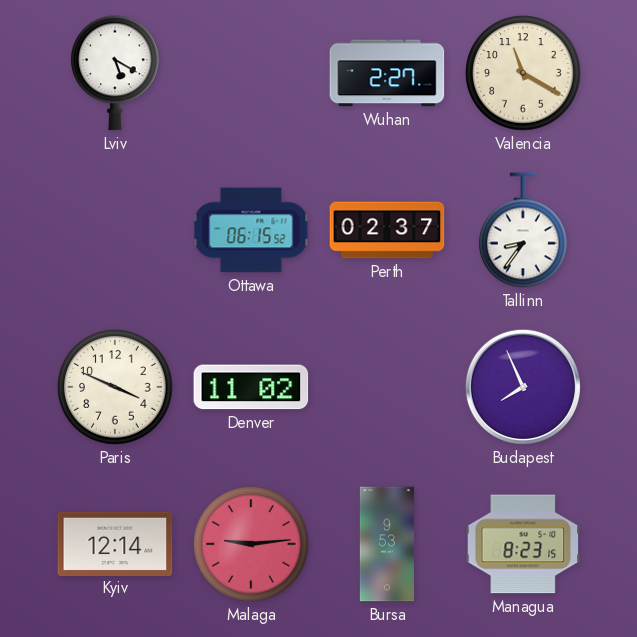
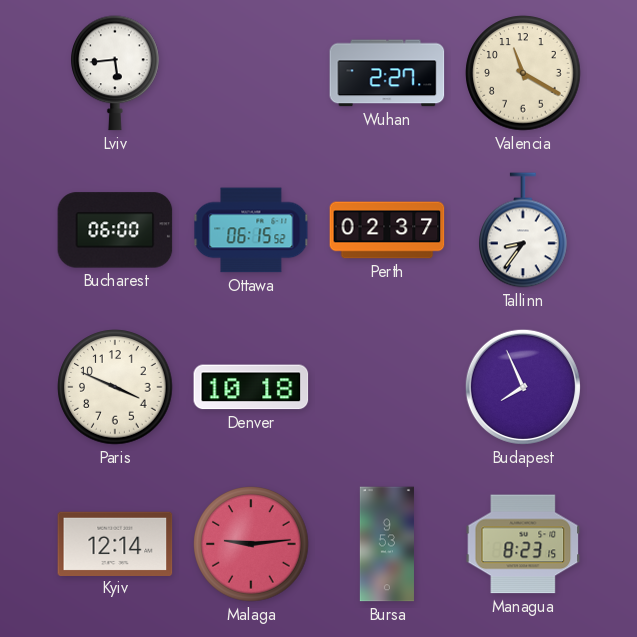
Lviv: 5:20 -> 5:44 (116, 73)
Bucharest: none -> 06:00 (115, 230)
Denver: 11:02 -> 10:18 (251, 387)
